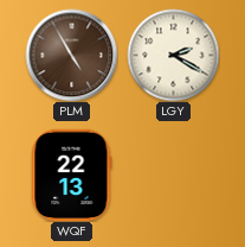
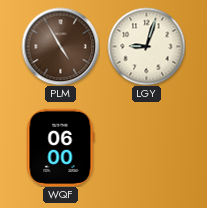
LGY: 2:20 -> 9:03 (146, 46)
WQF: 22:13 -> 06:00 (60, 147)
